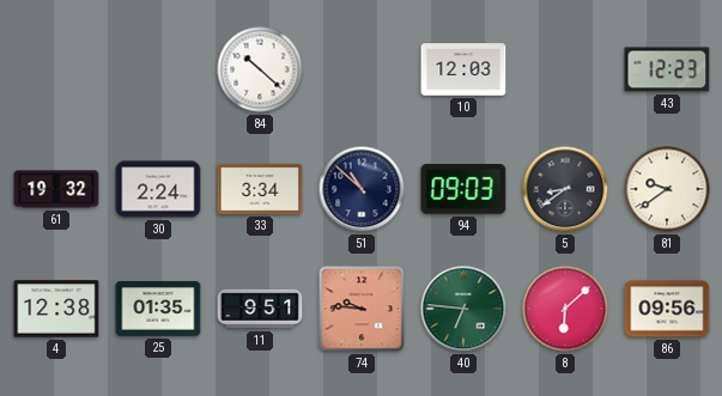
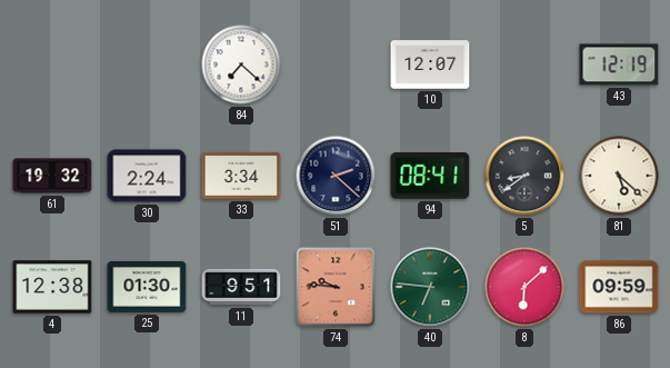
84: 10:22 -> 7:22 (241, 64)
10: 12:03 -> 12:07 (430, 64)
43: 12:23 -> 12:19 (619, 64)
51: 10:52 -> 2:22 (336, 176)
94: 09:03 -> 08:41 (430, 176)
81: 9:39 -> 5:22 (619, 176)
25: 01:35 -> 01:30 (147, 287)
86: 09:56 -> 09:59 (619, 287)
